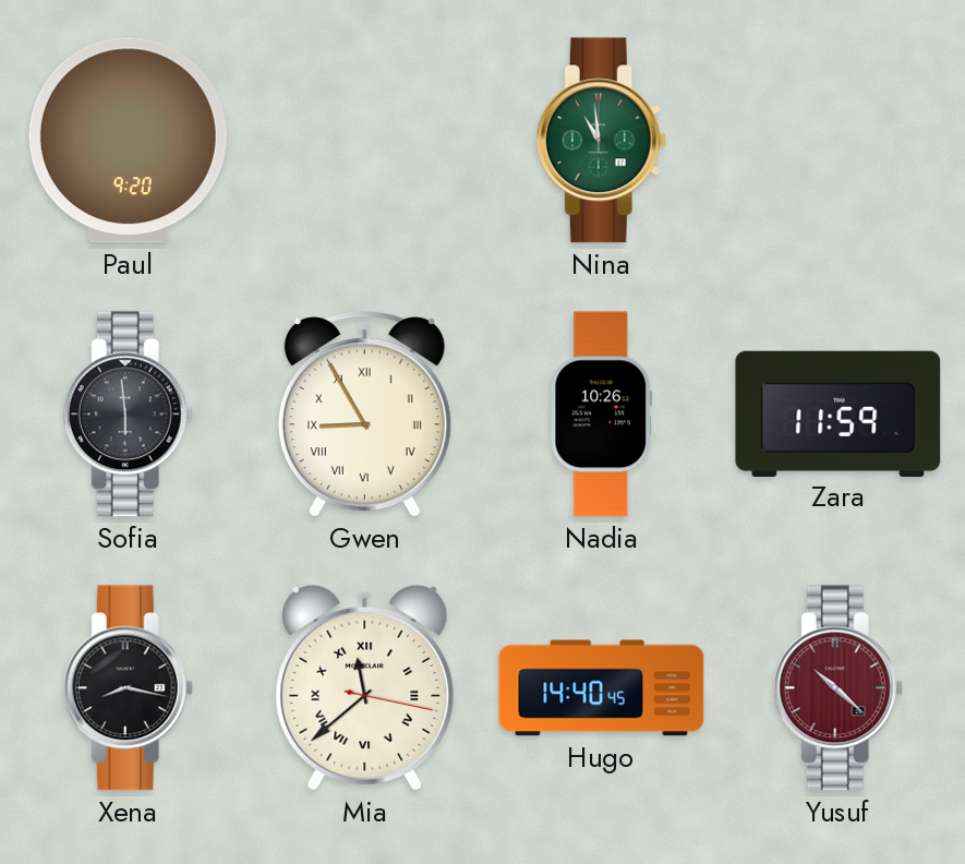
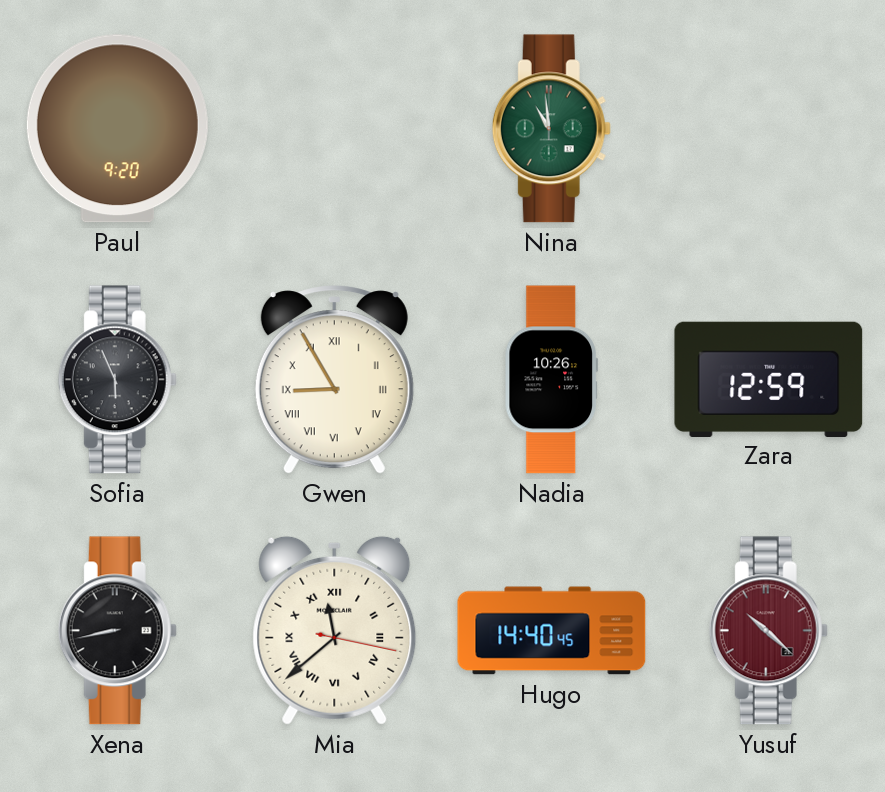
Sofia: 5:59 -> 5:56 (117, 380)
Zara: 11:59 -> 12:59 (769, 379)
Xena: 8:17 -> 8:43 (117, 631)
